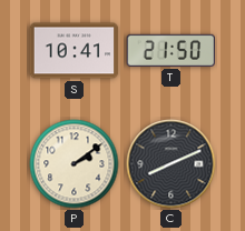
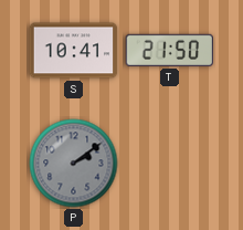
P dial: cream -> grey (74, 164)
C: 8:11 -> none (171, 164)
